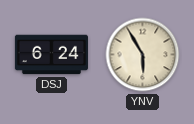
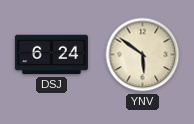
YNV: 5:55 -> 5:51 (143, 55)
